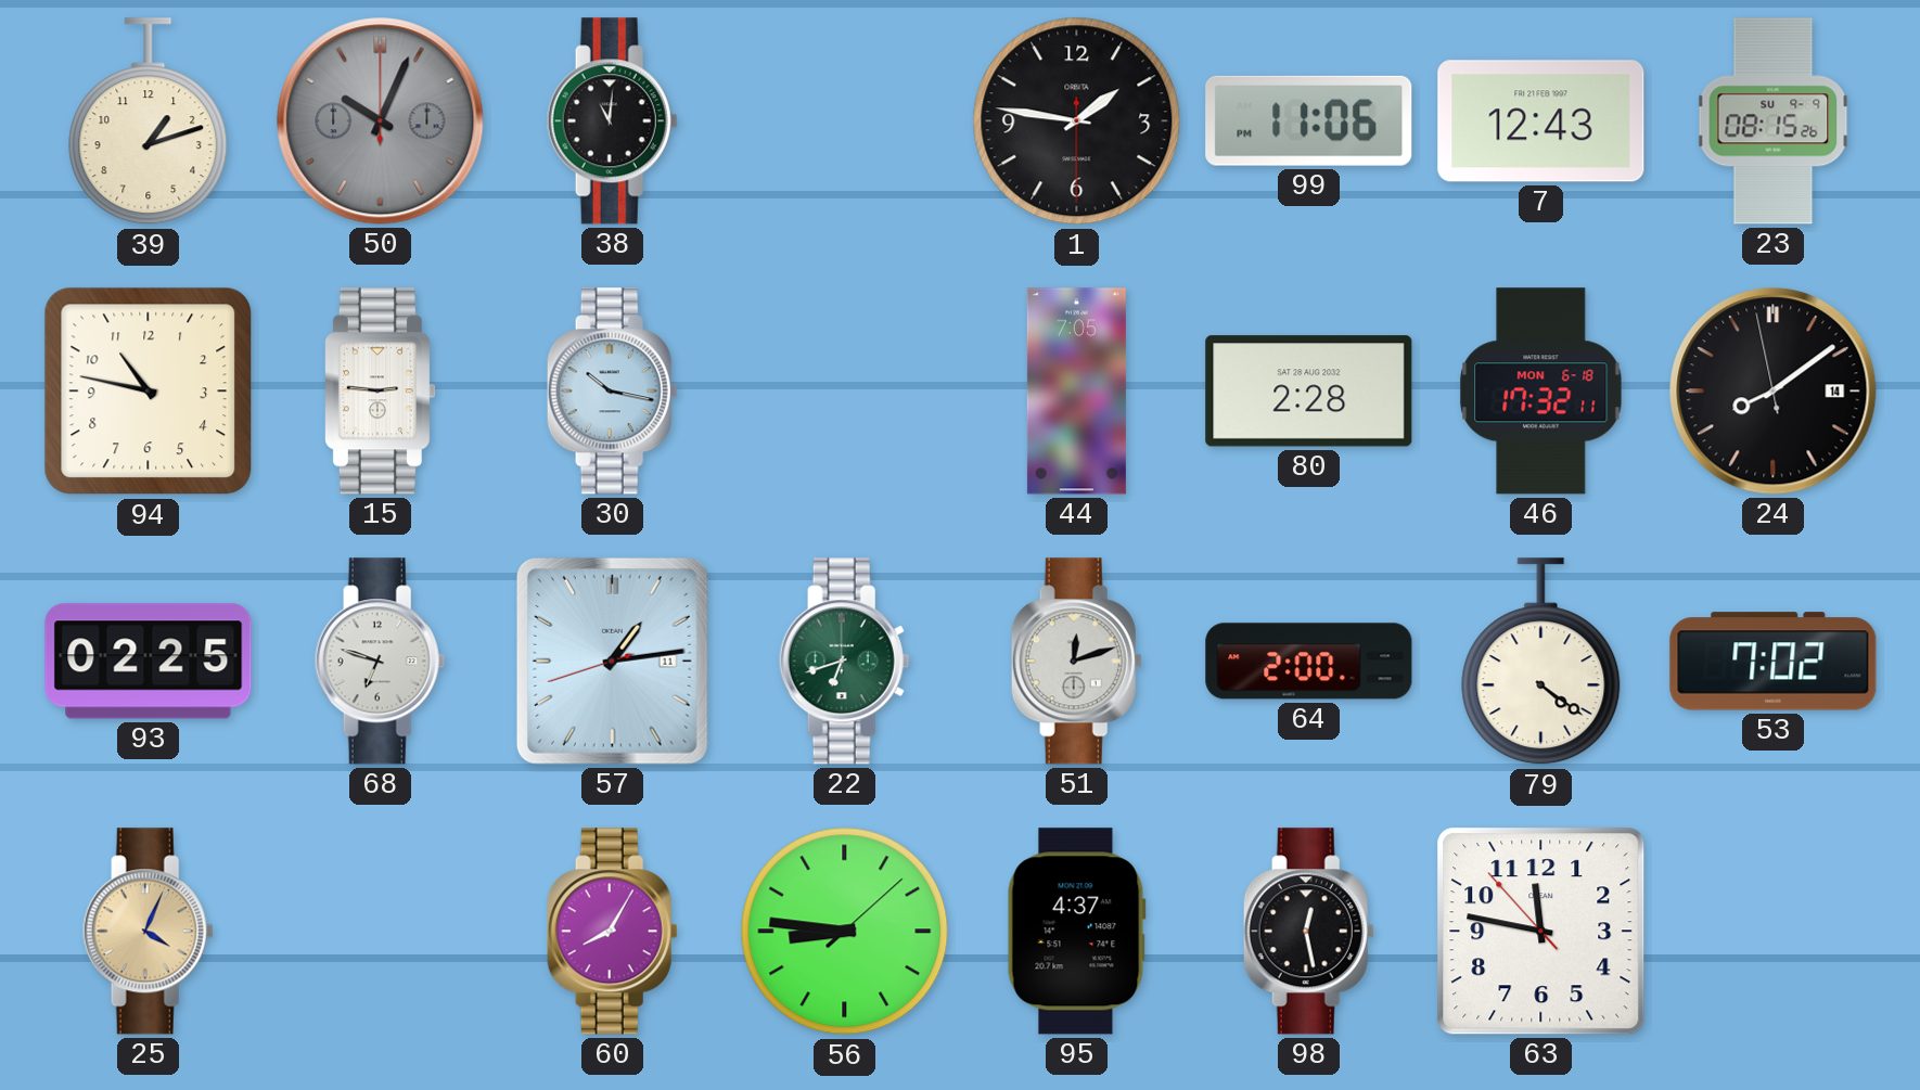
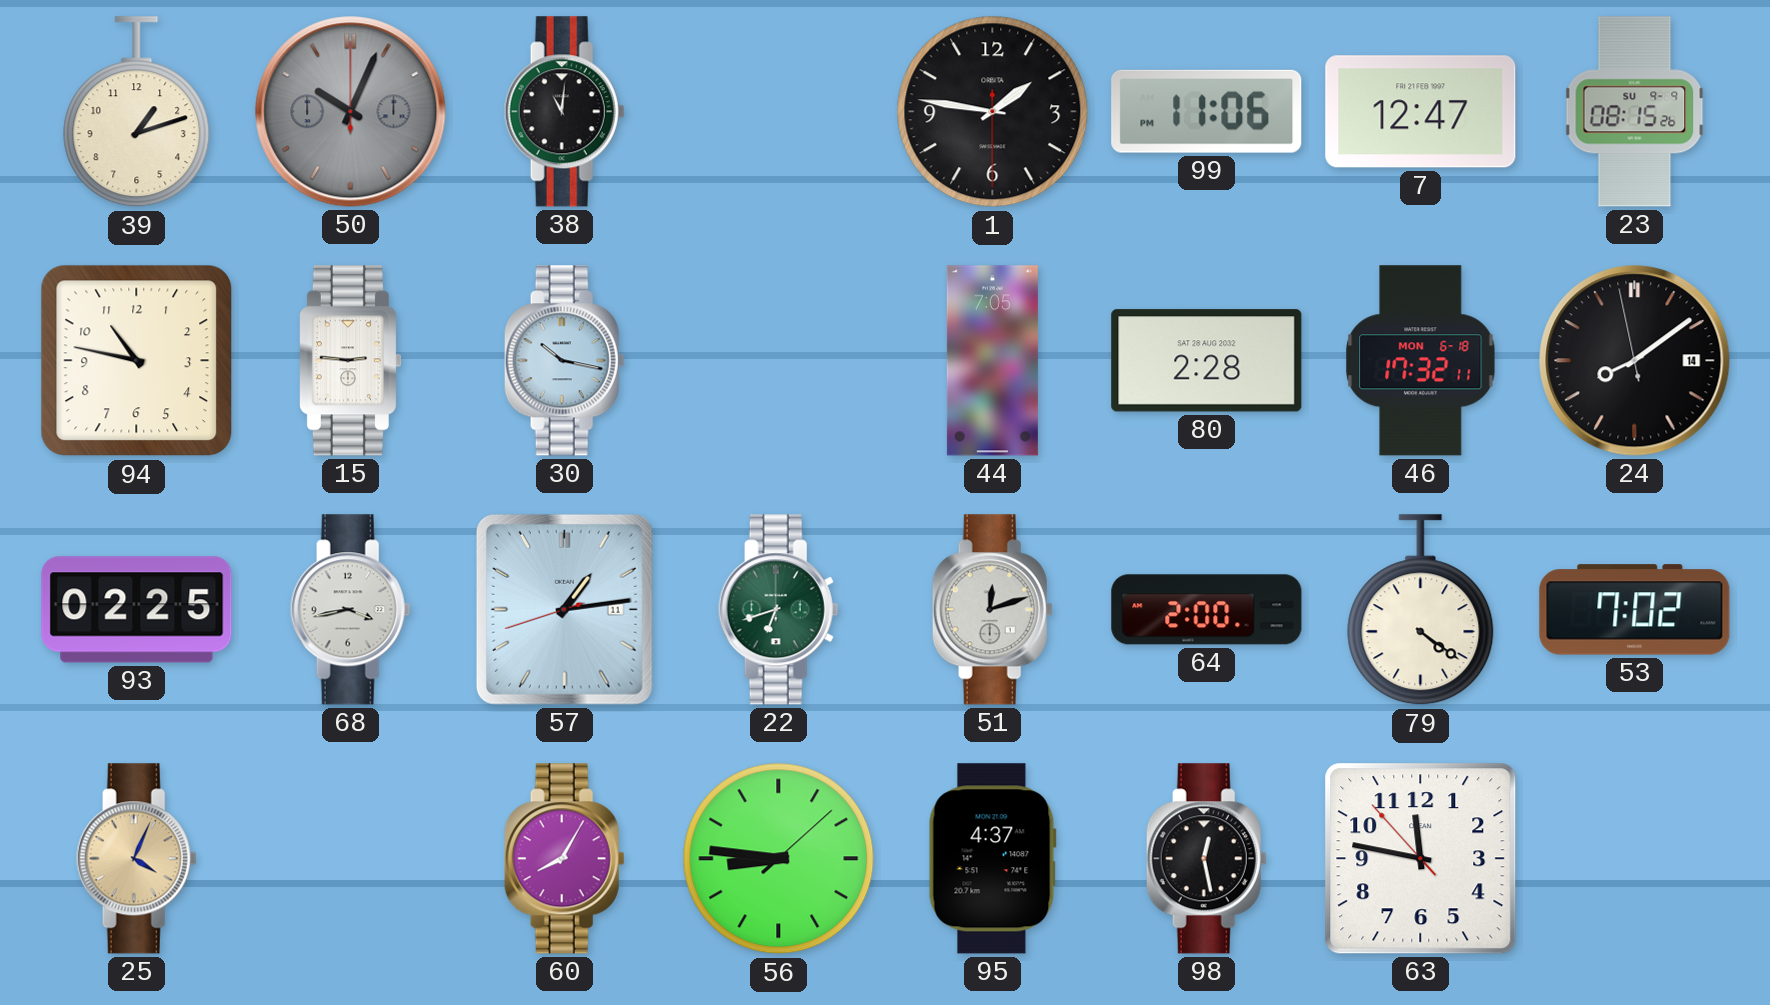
7: 12:43 -> 12:47 (1421, 112)
68: 6:48 -> 3:43 (350, 610)
